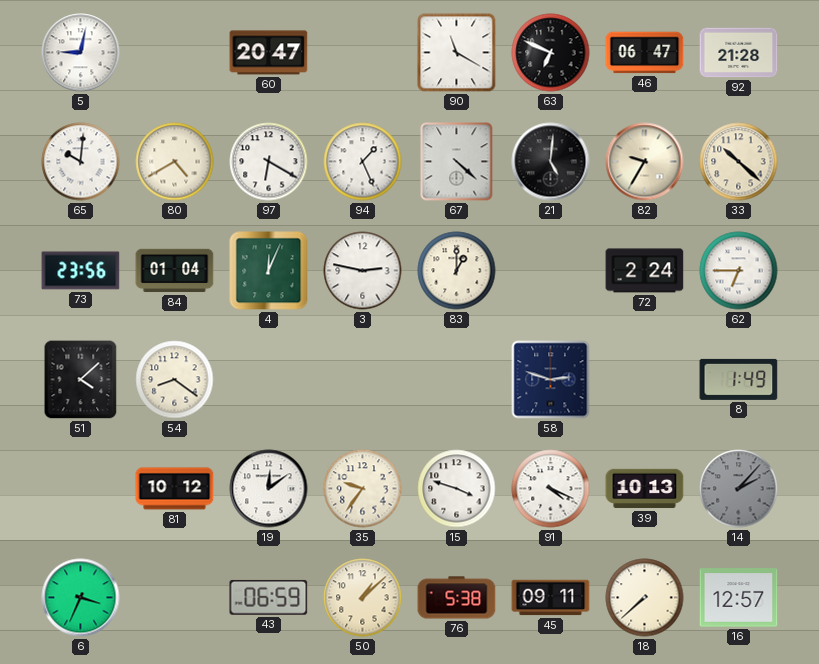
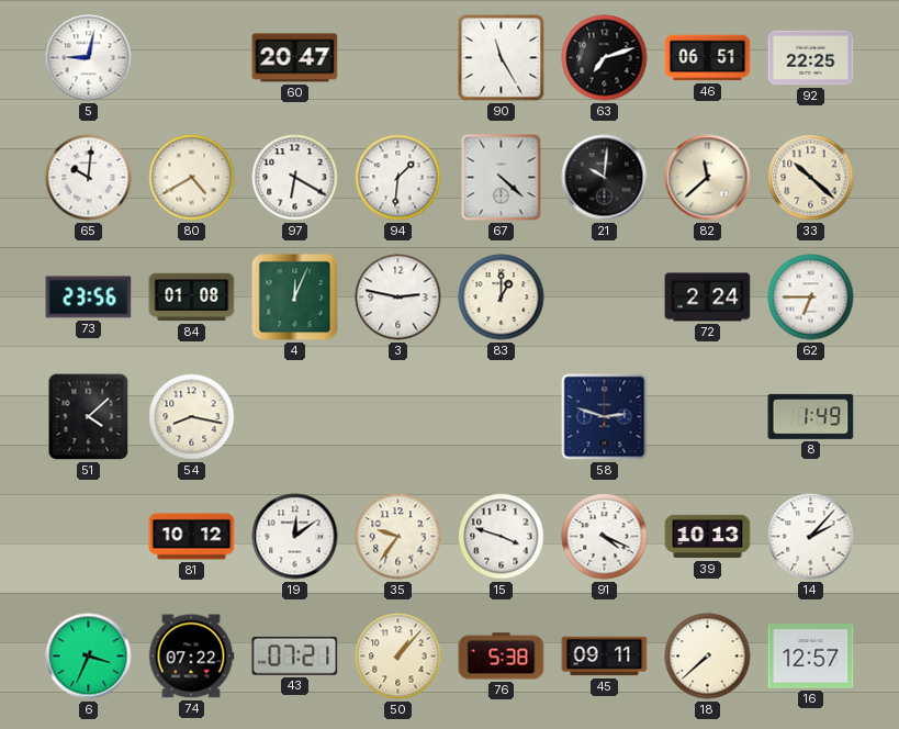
90: 11:20 -> 11:25 (502, 58)
63: 6:49 -> 7:12 (605, 58)
46: 06:47 -> 06:51 (708, 58)
92: 21:28 -> 22:25 (811, 58)
94: 1:26 -> 1:31 (398, 178)
21: 5:01 -> 10:01 (605, 178)
82: 9:35 -> 11:38 (708, 178)
84: 01:04 -> 01:08 (192, 298)
54: 8:21 -> 8:17 (192, 417)
14 dial: grey -> white (811, 537)
74: none -> 07:22 (191, 657)
43: 06:59 -> 07:21 (295, 655)
50: 1:08 -> 1:07 (398, 657)
